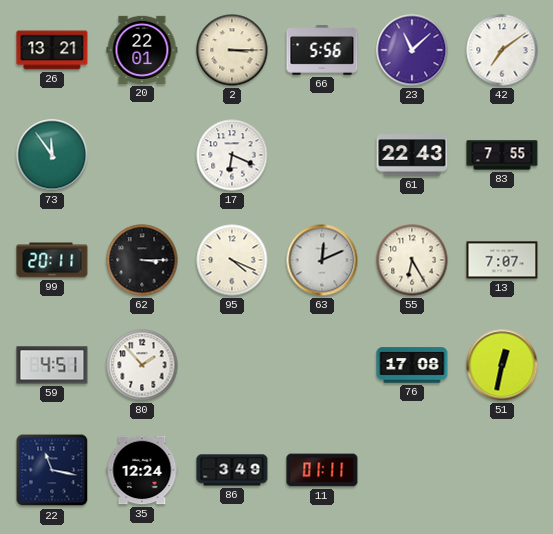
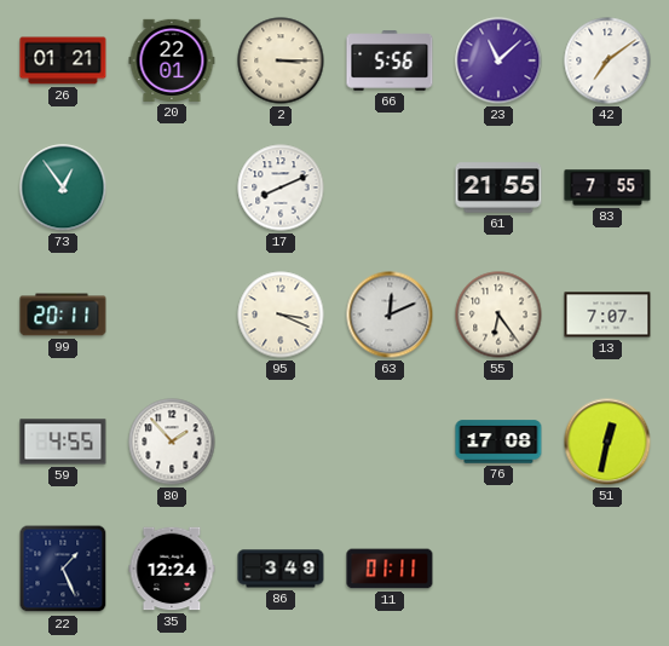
26: 13:21 -> 01:21 (63, 60)
73: 11:54 -> 12:54 (63, 188)
17: 6:19 -> 8:11 (281, 188)
61: 22:43 -> 21:55 (498, 188)
62: 3:15 -> none (142, 260)
95: 4:19 -> 3:19 (281, 315)
55: 6:25 -> 6:24 (498, 315)
59: 4:51 -> 4:55 (63, 442)
22: 11:17 -> 1:26 (63, 569)
